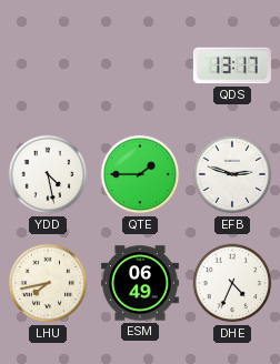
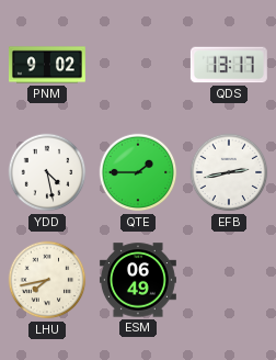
PNM: none -> 9:02 (47, 65)
EFB: 2:48 -> 2:43 (229, 172)
DHE: 4:34 -> none (232, 283)
